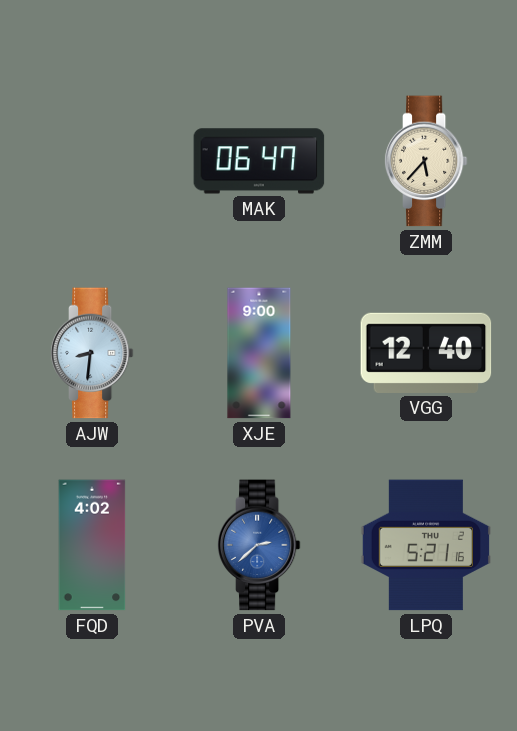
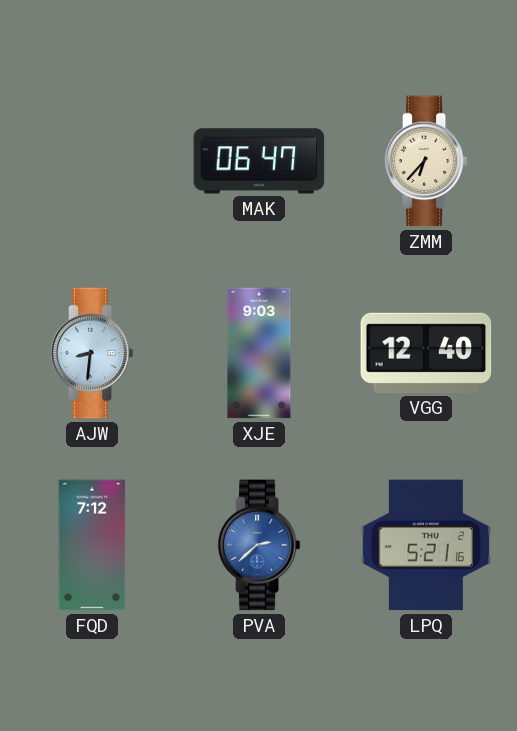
ZMM: 5:37 -> 6:37 (426, 161)
XJE: 9:00 -> 9:03 (259, 353)
FQD: 4:02 -> 7:12 (92, 545)
